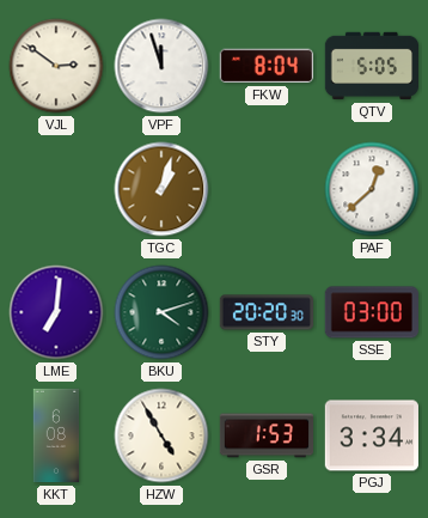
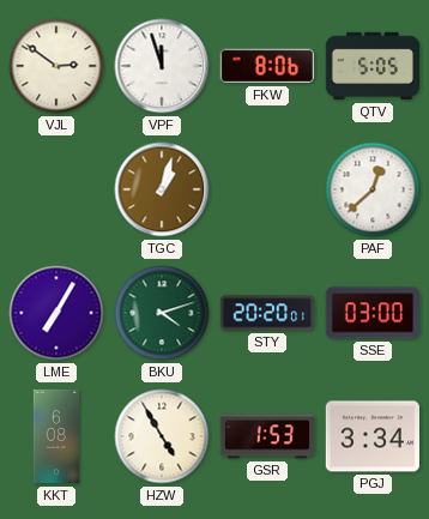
FKW: 8:04 -> 8:06 (267, 66)
LME: 7:01 -> 7:05 (56, 313)
STY: 20:20:30 -> 20:20:01 (266, 313)
